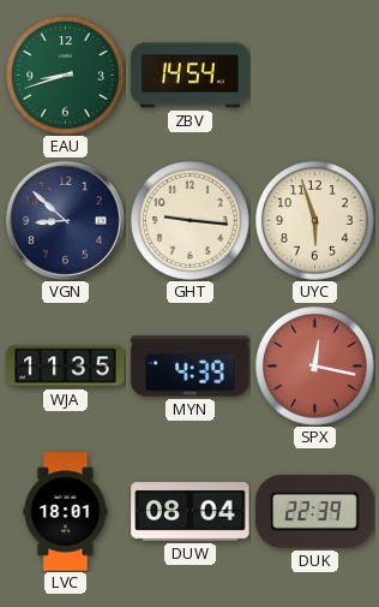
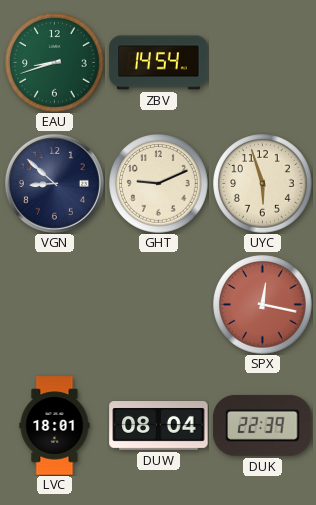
GHT: 9:16 -> 9:11 (159, 184)
WJA: 11:35 -> none (66, 367)
MYN: 4:39 -> none (191, 367)
